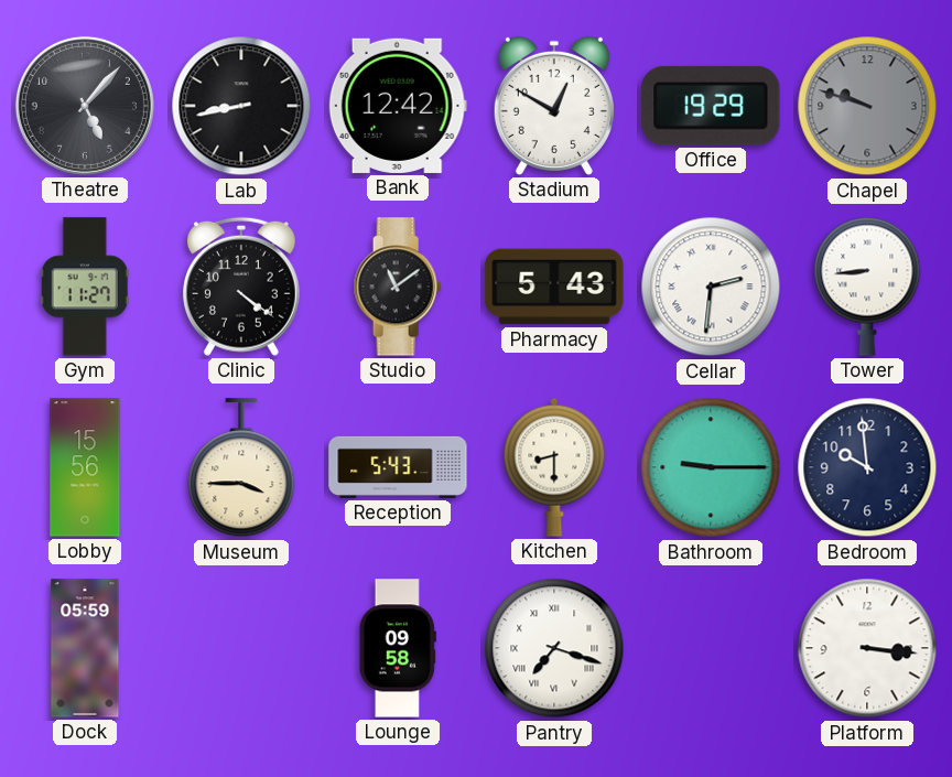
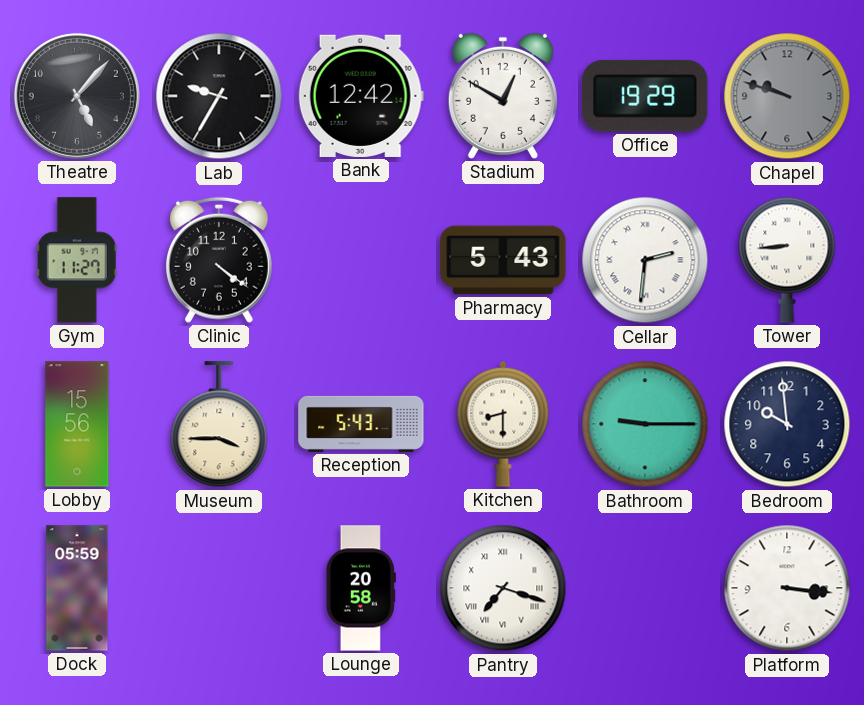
Lab: 8:43 -> 9:35 (219, 96)
Studio: 11:09 -> none (398, 287)
Lounge: 09:58 -> 20:58 (361, 588)
